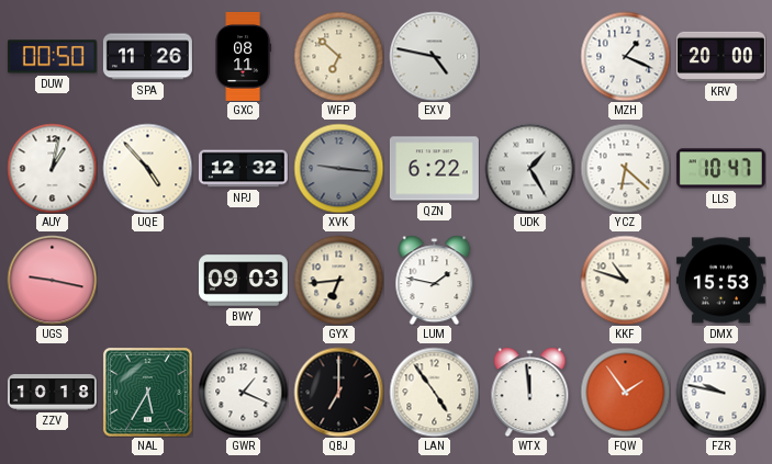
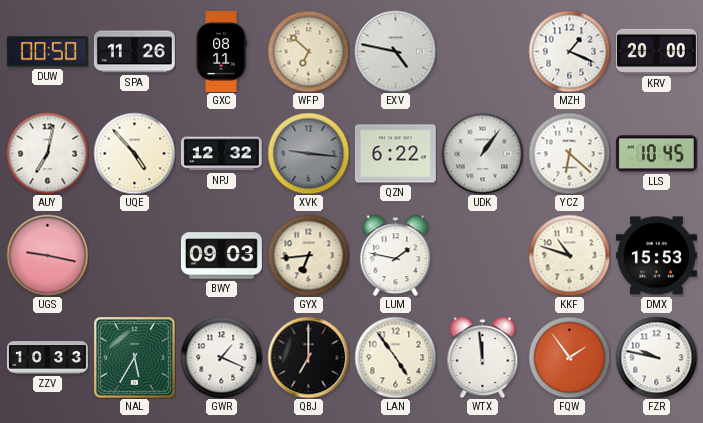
AUY: 1:02 -> 7:02 (47, 153)
UDK: 1:25 -> 1:06 (482, 153)
LLS: 10:47 -> 10:45 (656, 154)
ZZV: 10:18 -> 10:33 (47, 358)
